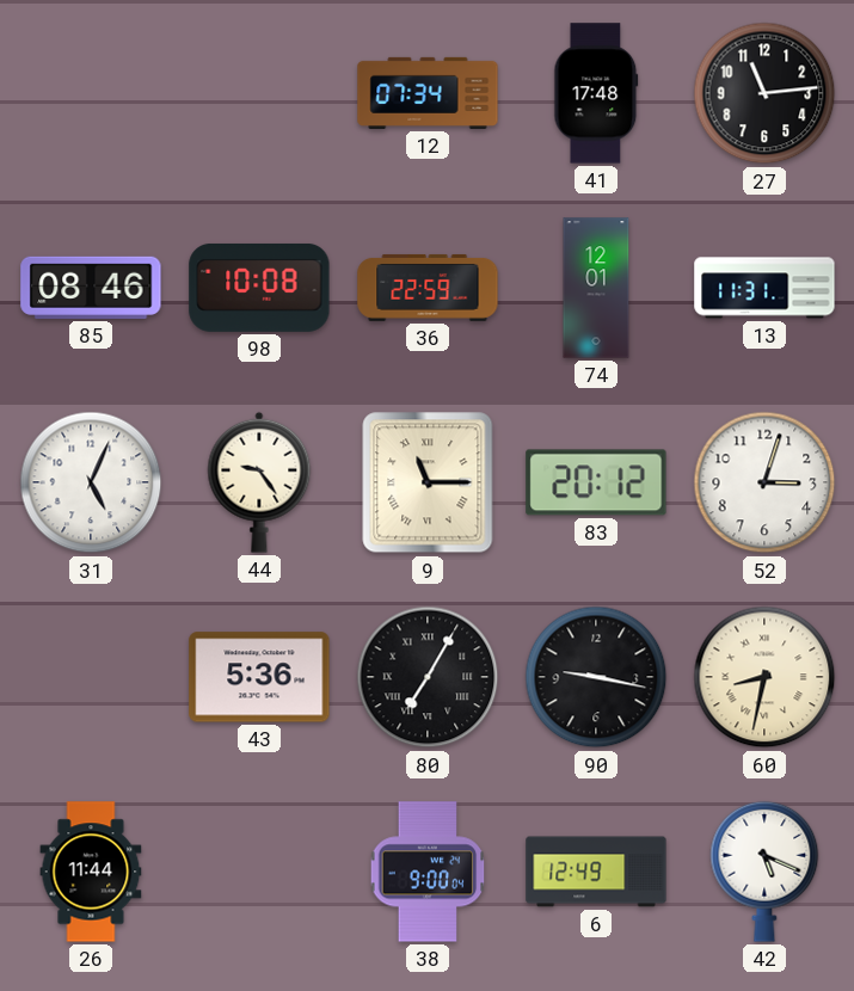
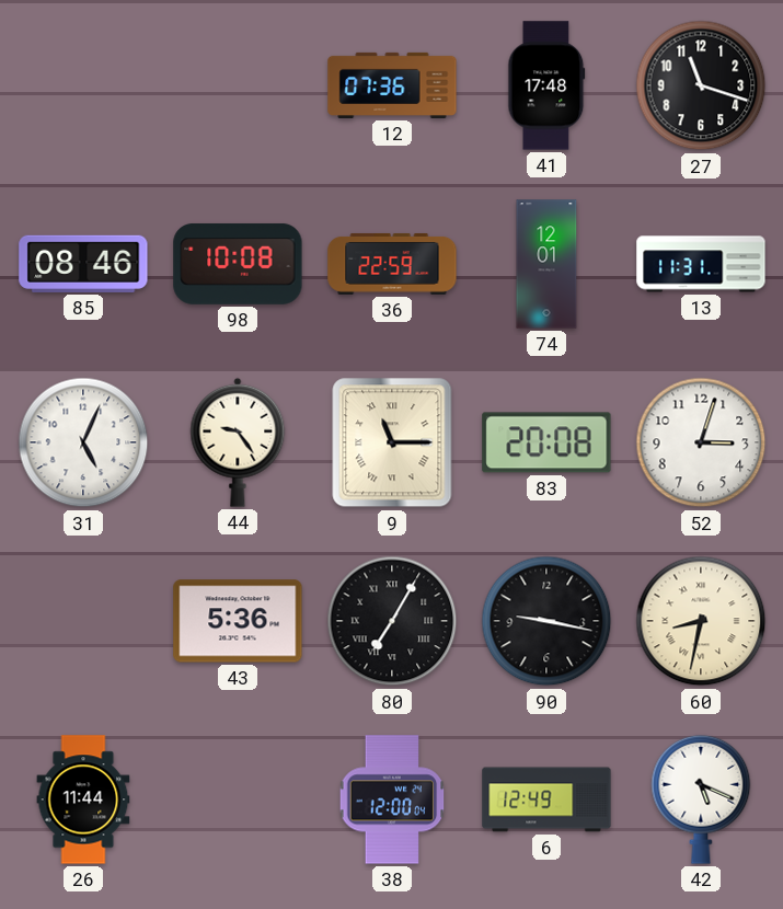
12: 07:34 -> 07:36 (392, 85)
27: 11:14 -> 11:18 (701, 85)
83: 20:12 -> 20:08 (546, 442)
38: 9:00 -> 12:00 (392, 799)
